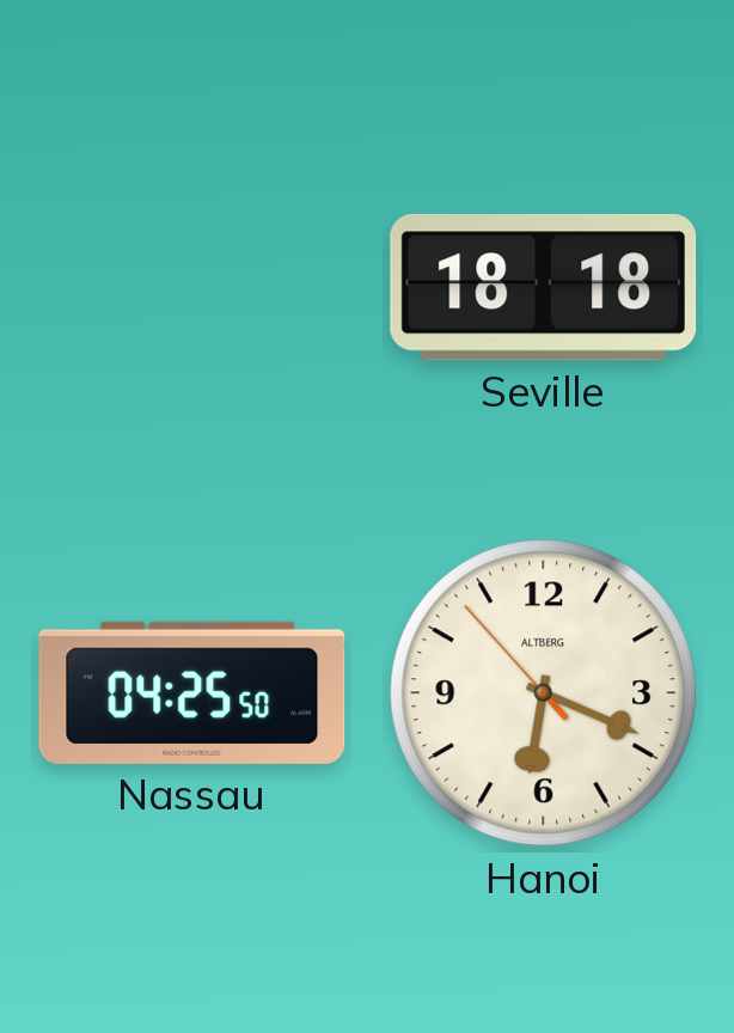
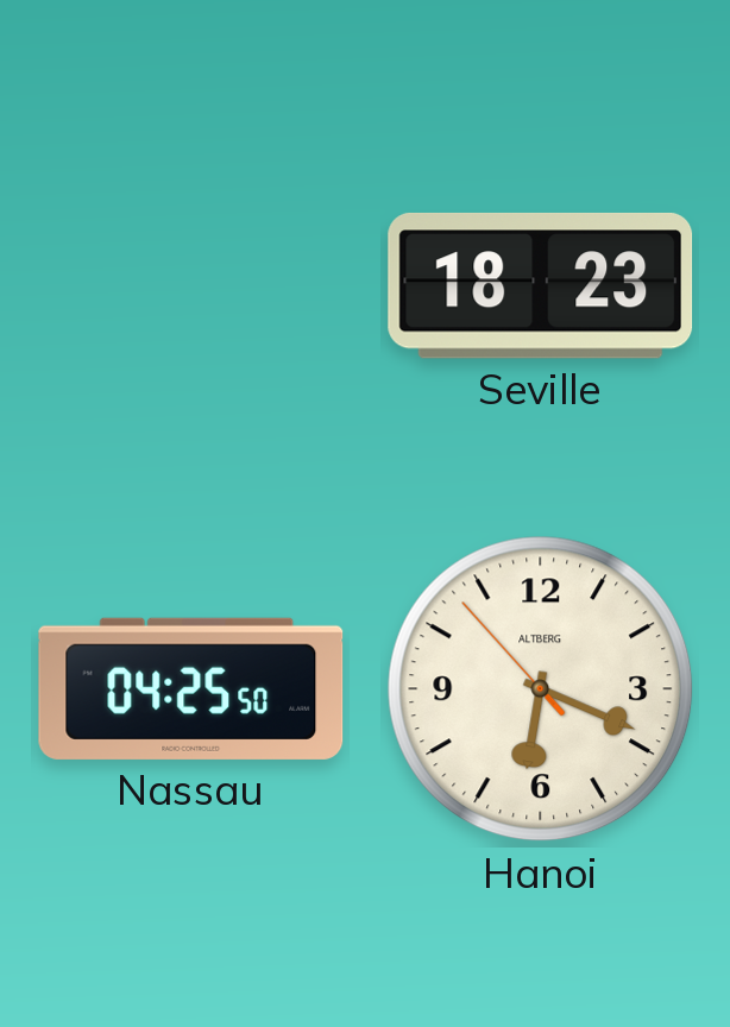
Seville: 18:18 -> 18:23 (541, 285)
